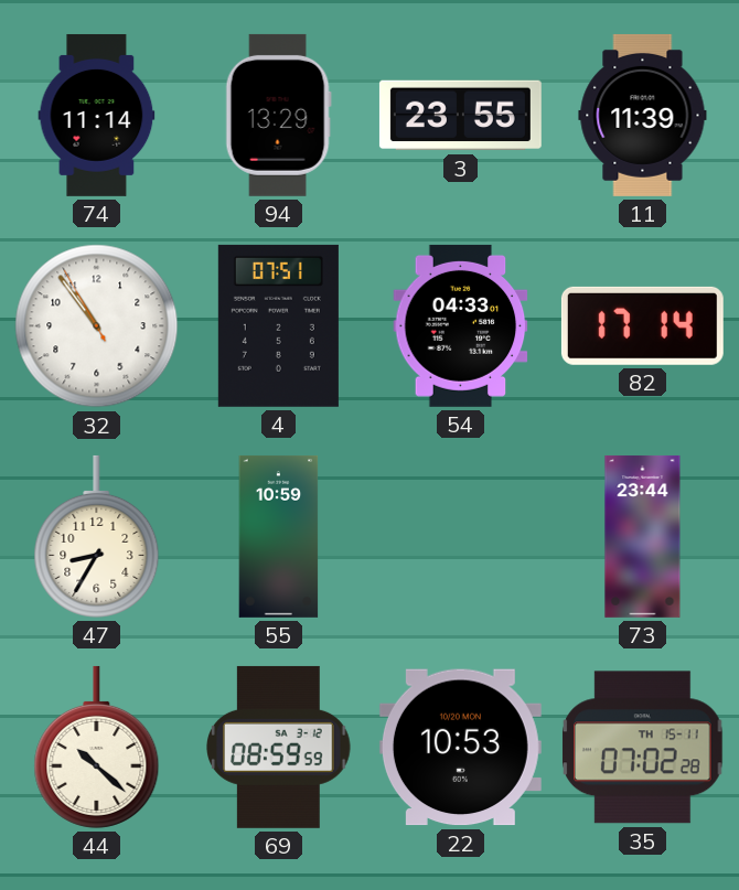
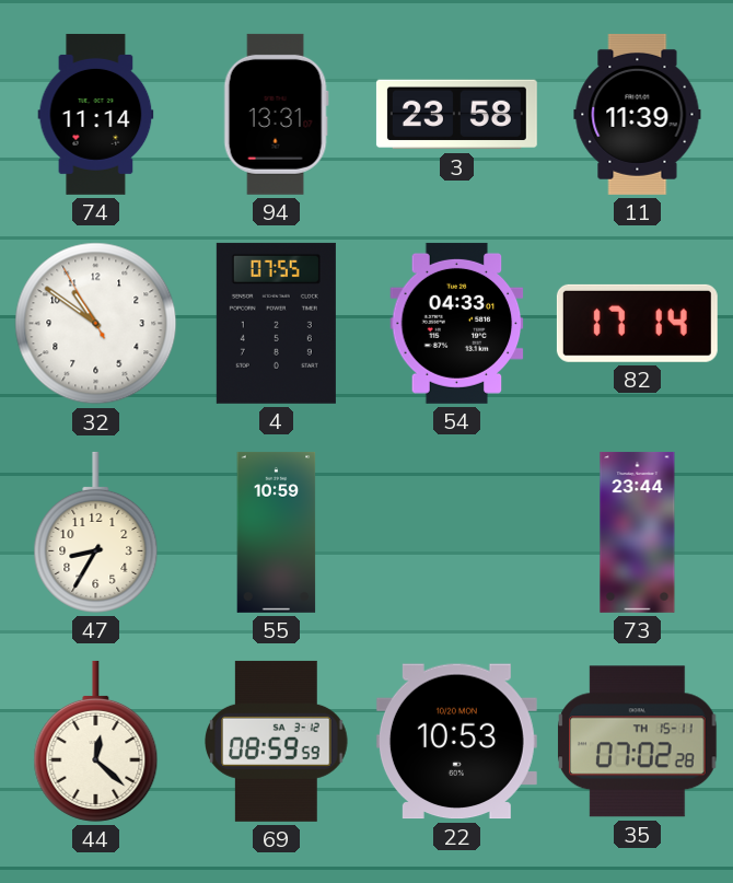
94: 13:29 -> 13:31 (276, 114)
3: 23:55 -> 23:58 (456, 115)
32: 10:53 -> 10:50 (96, 324)
4: 07:51 -> 07:55 (276, 323)
44: 10:22 -> 12:22 (96, 741)
